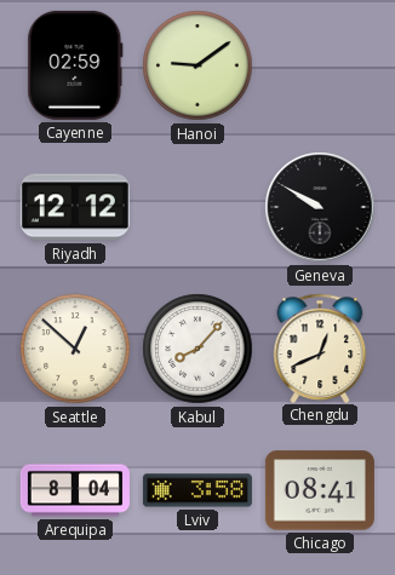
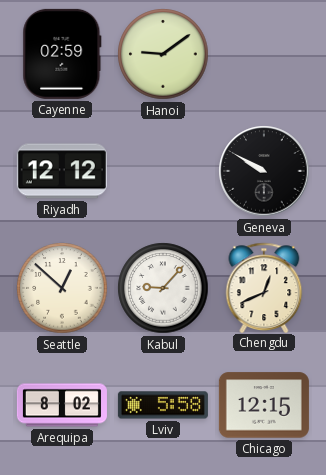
Kabul: 8:07 -> 9:07 (163, 288)
Arequipa: 8:04 -> 8:02 (62, 405)
Lviv: 3:58 -> 5:58 (163, 405)
Chicago: 08:41 -> 12:15 (264, 405)
